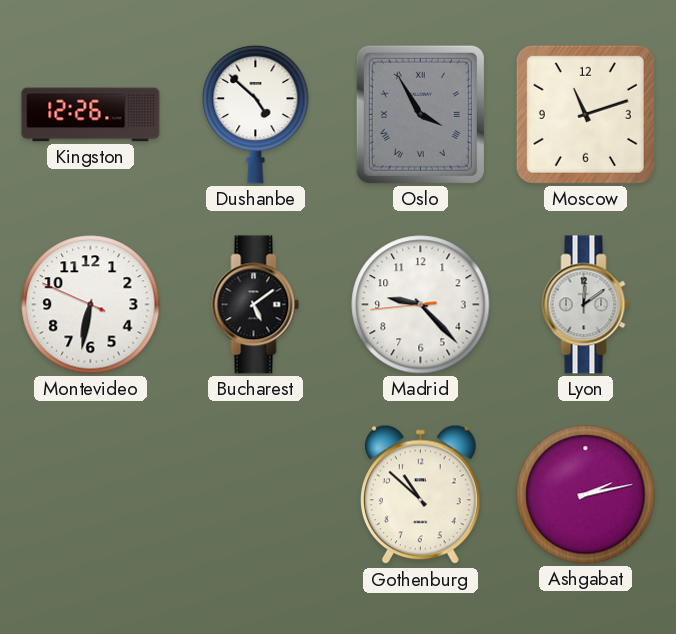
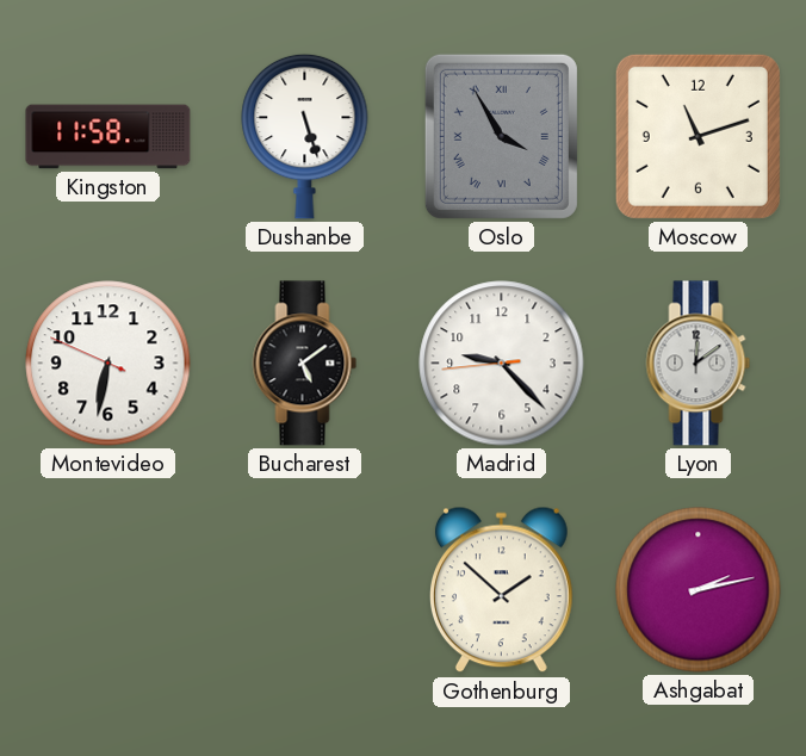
Kingston: 12:26 -> 11:58 (108, 137)
Dushanbe: 4:52 -> 5:27 (305, 136)
Gothenburg: 10:52 -> 1:52 (501, 590)
